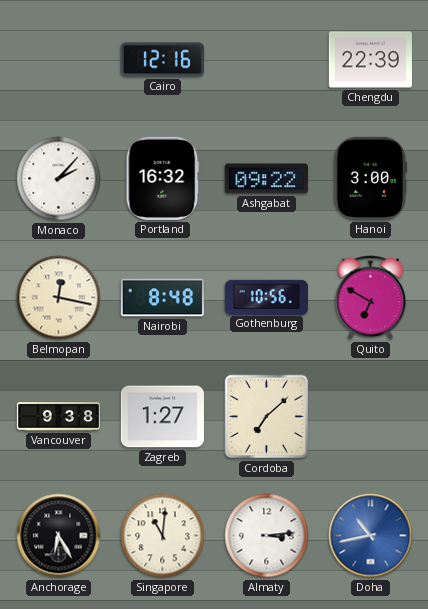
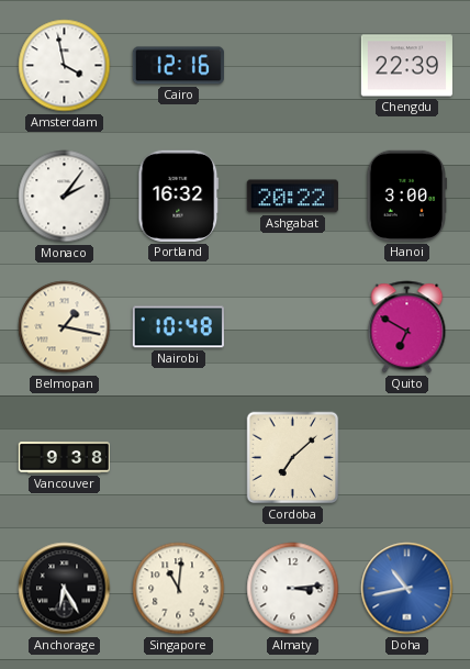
Amsterdam: none -> 3:58 (65, 66)
Monaco: 2:07 -> 2:06 (65, 197)
Ashgabat: 09:22 -> 20:22 (292, 197)
Belmopan: 12:17 -> 1:17 (65, 327)
Nairobi: 8:48 -> 10:48 (178, 327)
Gothenburg: 10:56 -> none (266, 297)
Zagreb: 1:27 -> none (162, 417)
